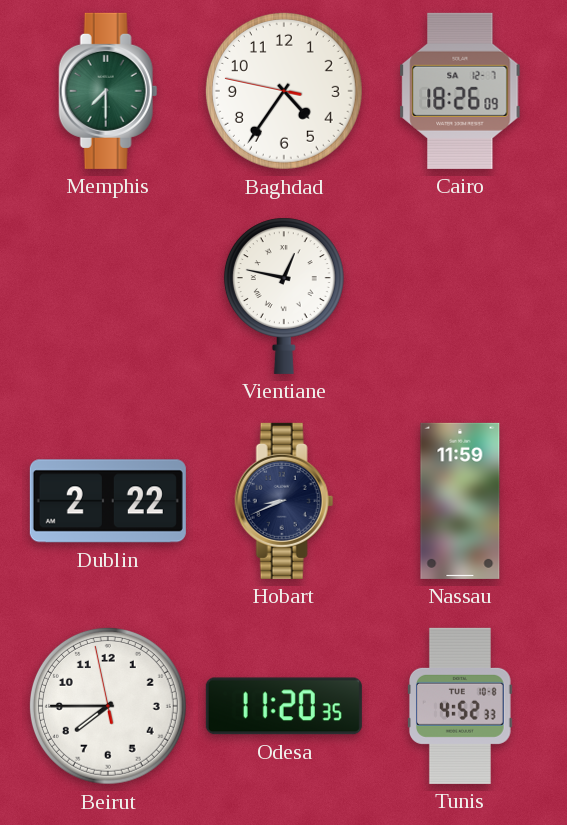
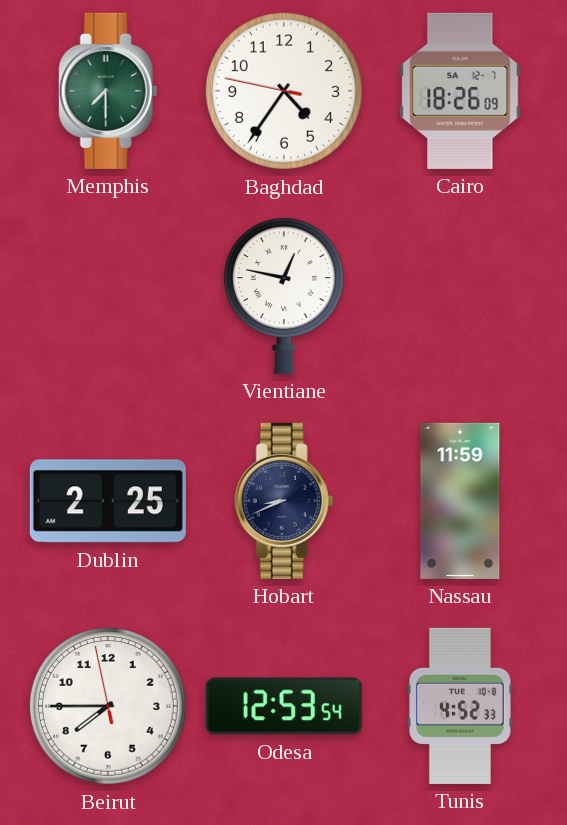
Dublin: 2:22 -> 2:25 (108, 501)
Odesa: 11:20 -> 12:53 (284, 706)
